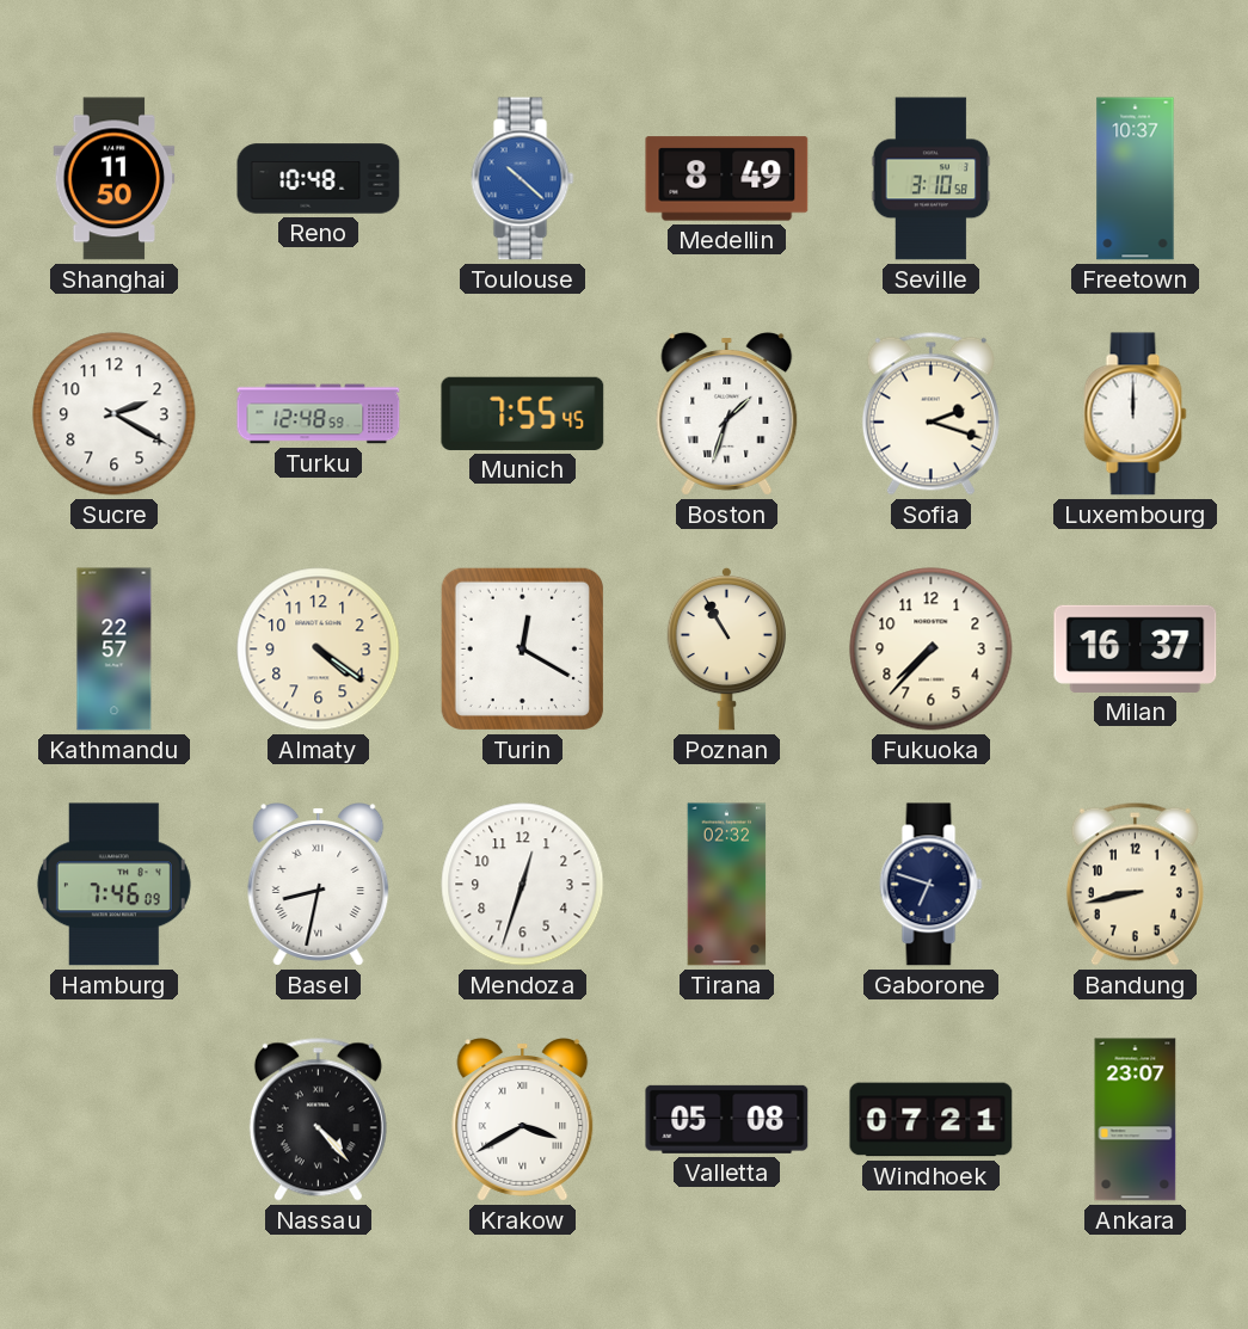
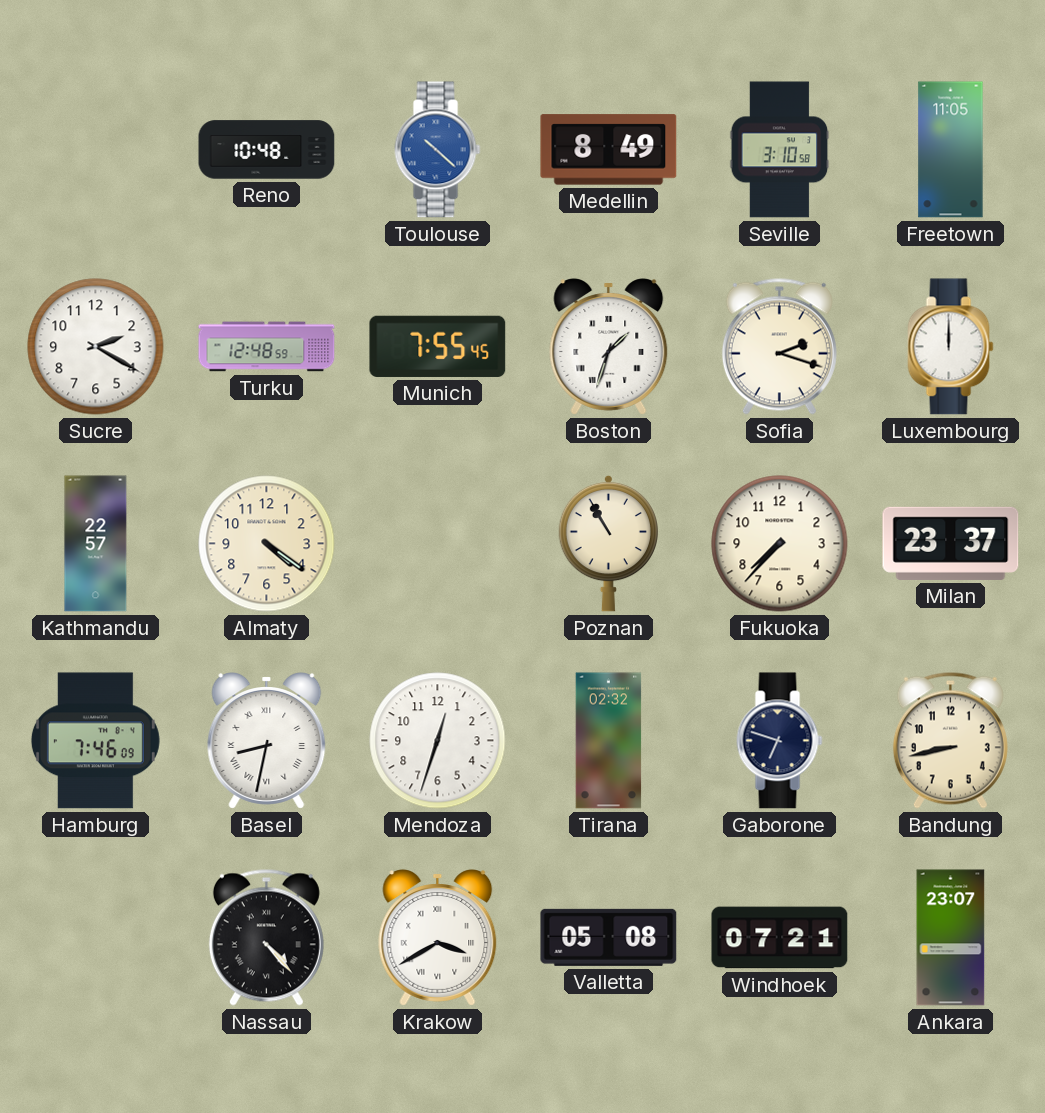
Shanghai: 11:50 -> none (115, 179)
Freetown: 10:37 -> 11:05 (951, 150)
Turin: 12:20 -> none (522, 648)
Milan: 16:37 -> 23:37 (951, 543)
